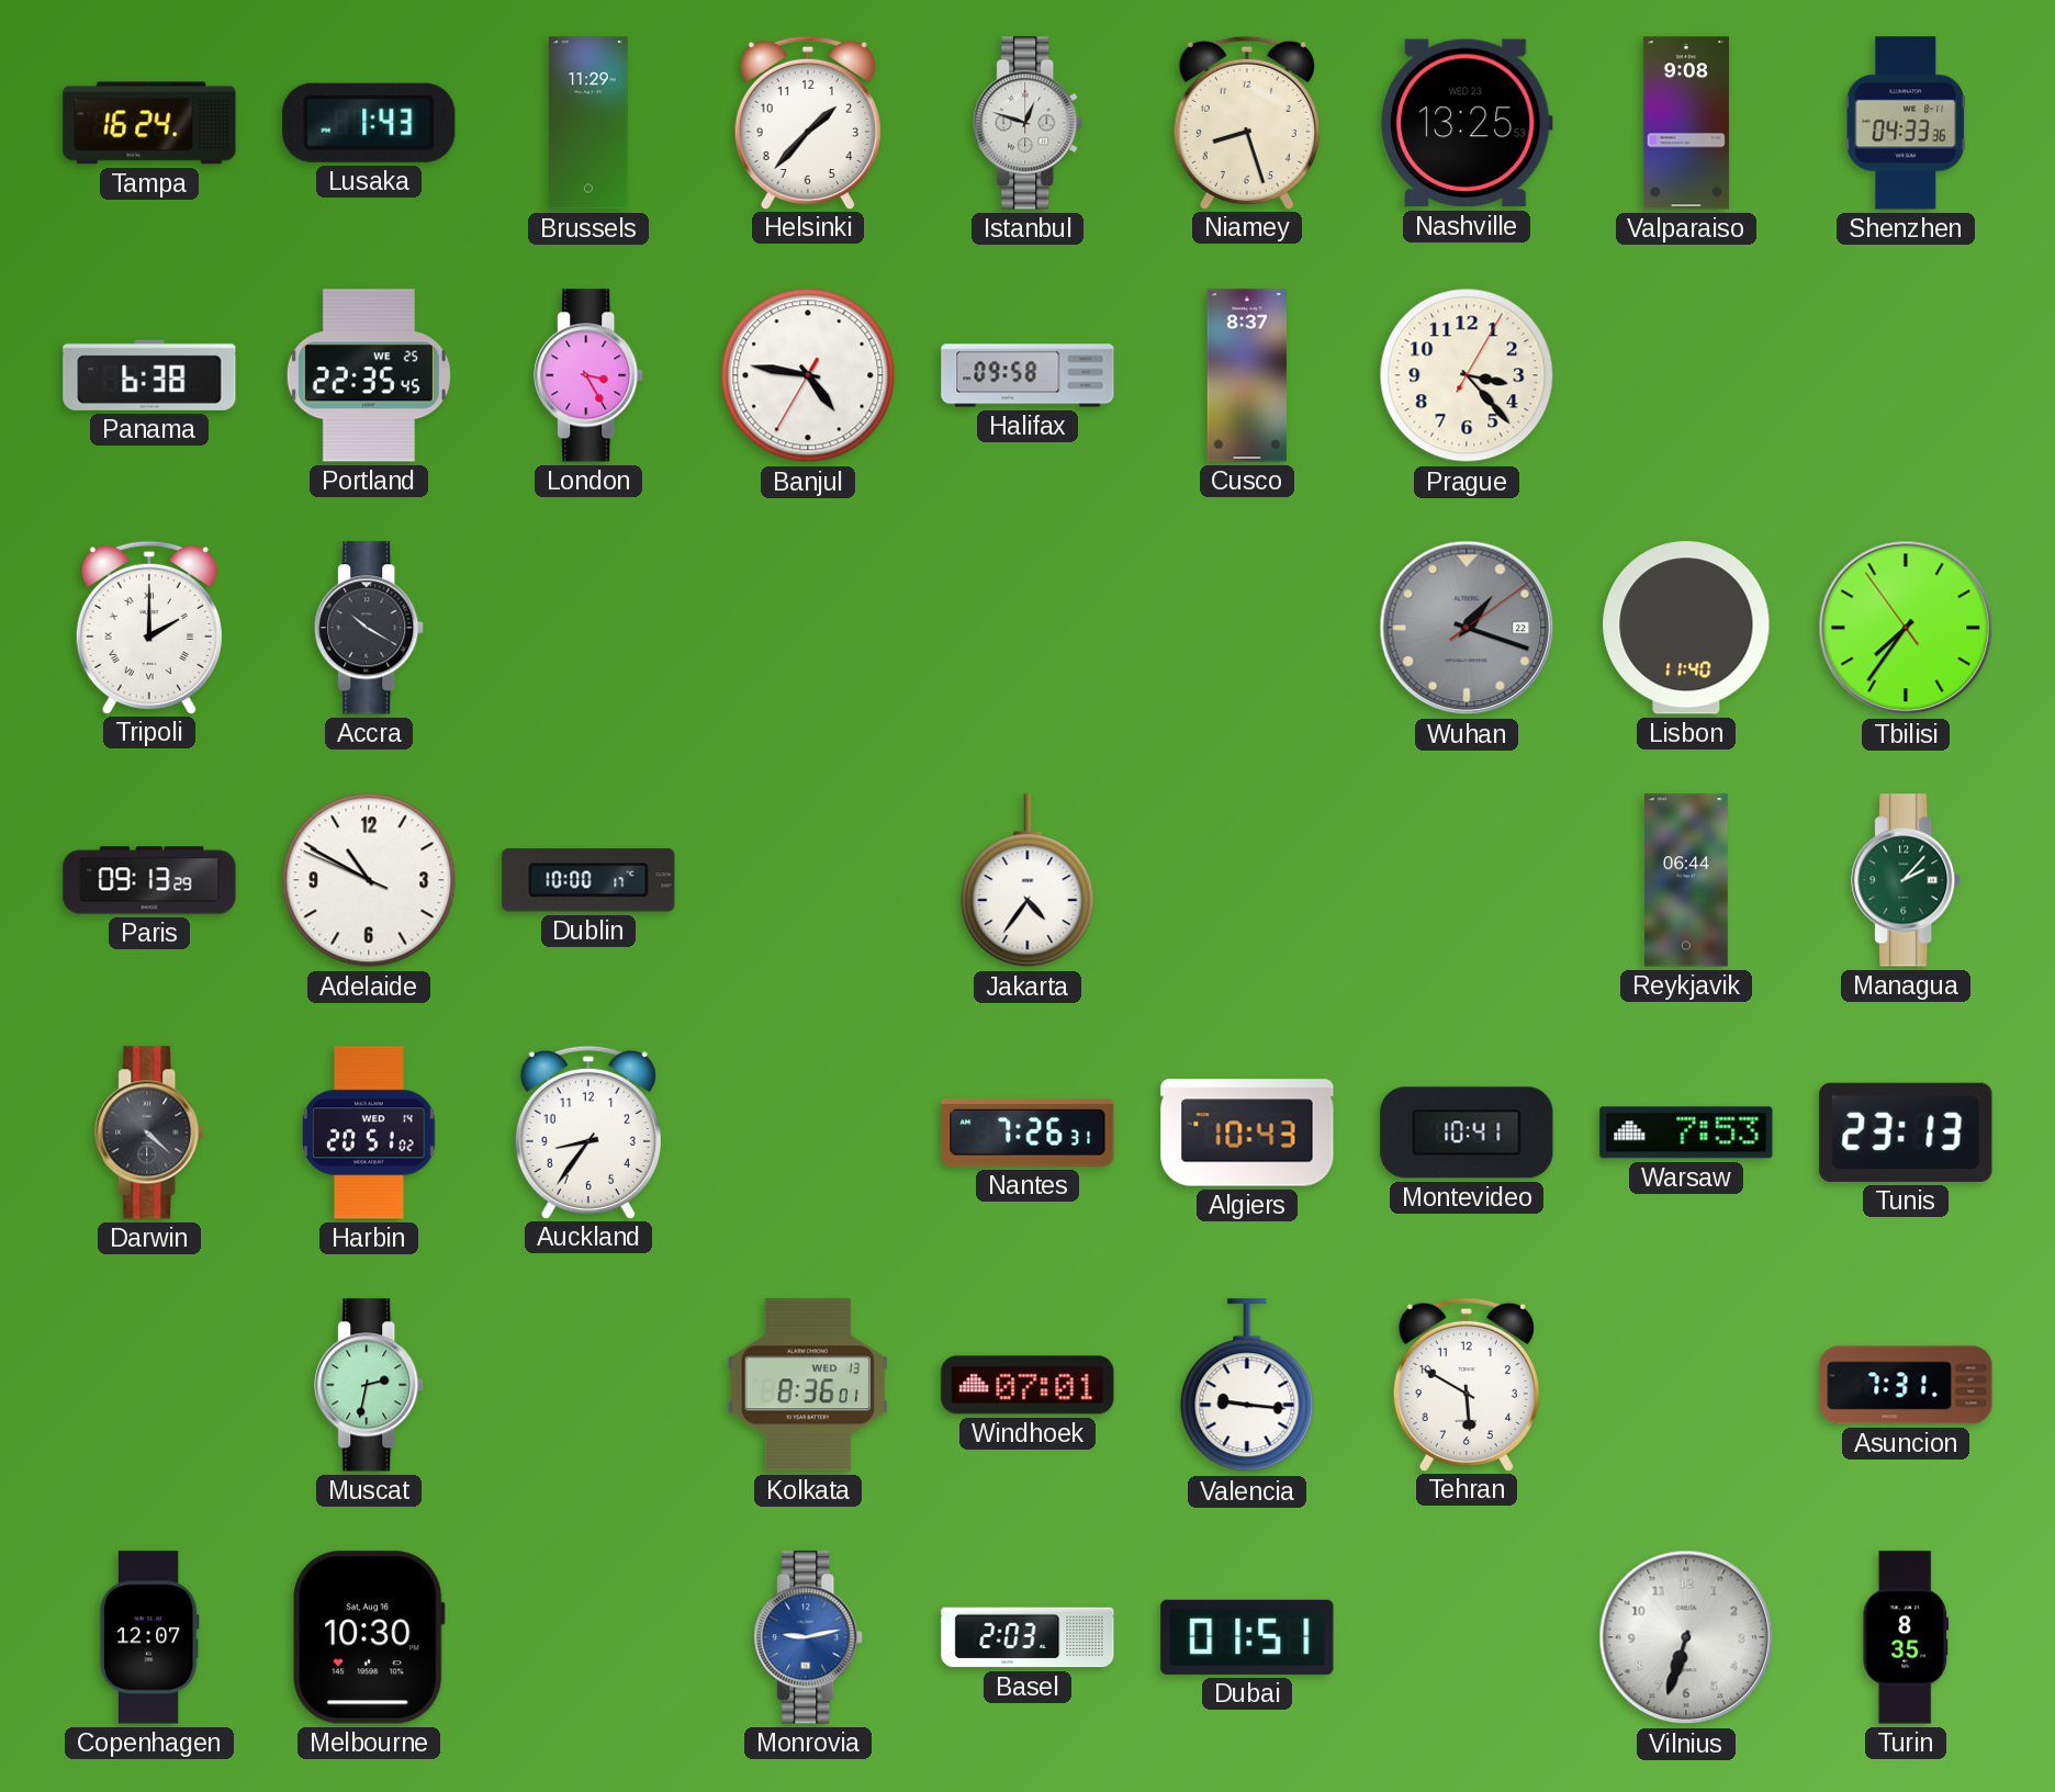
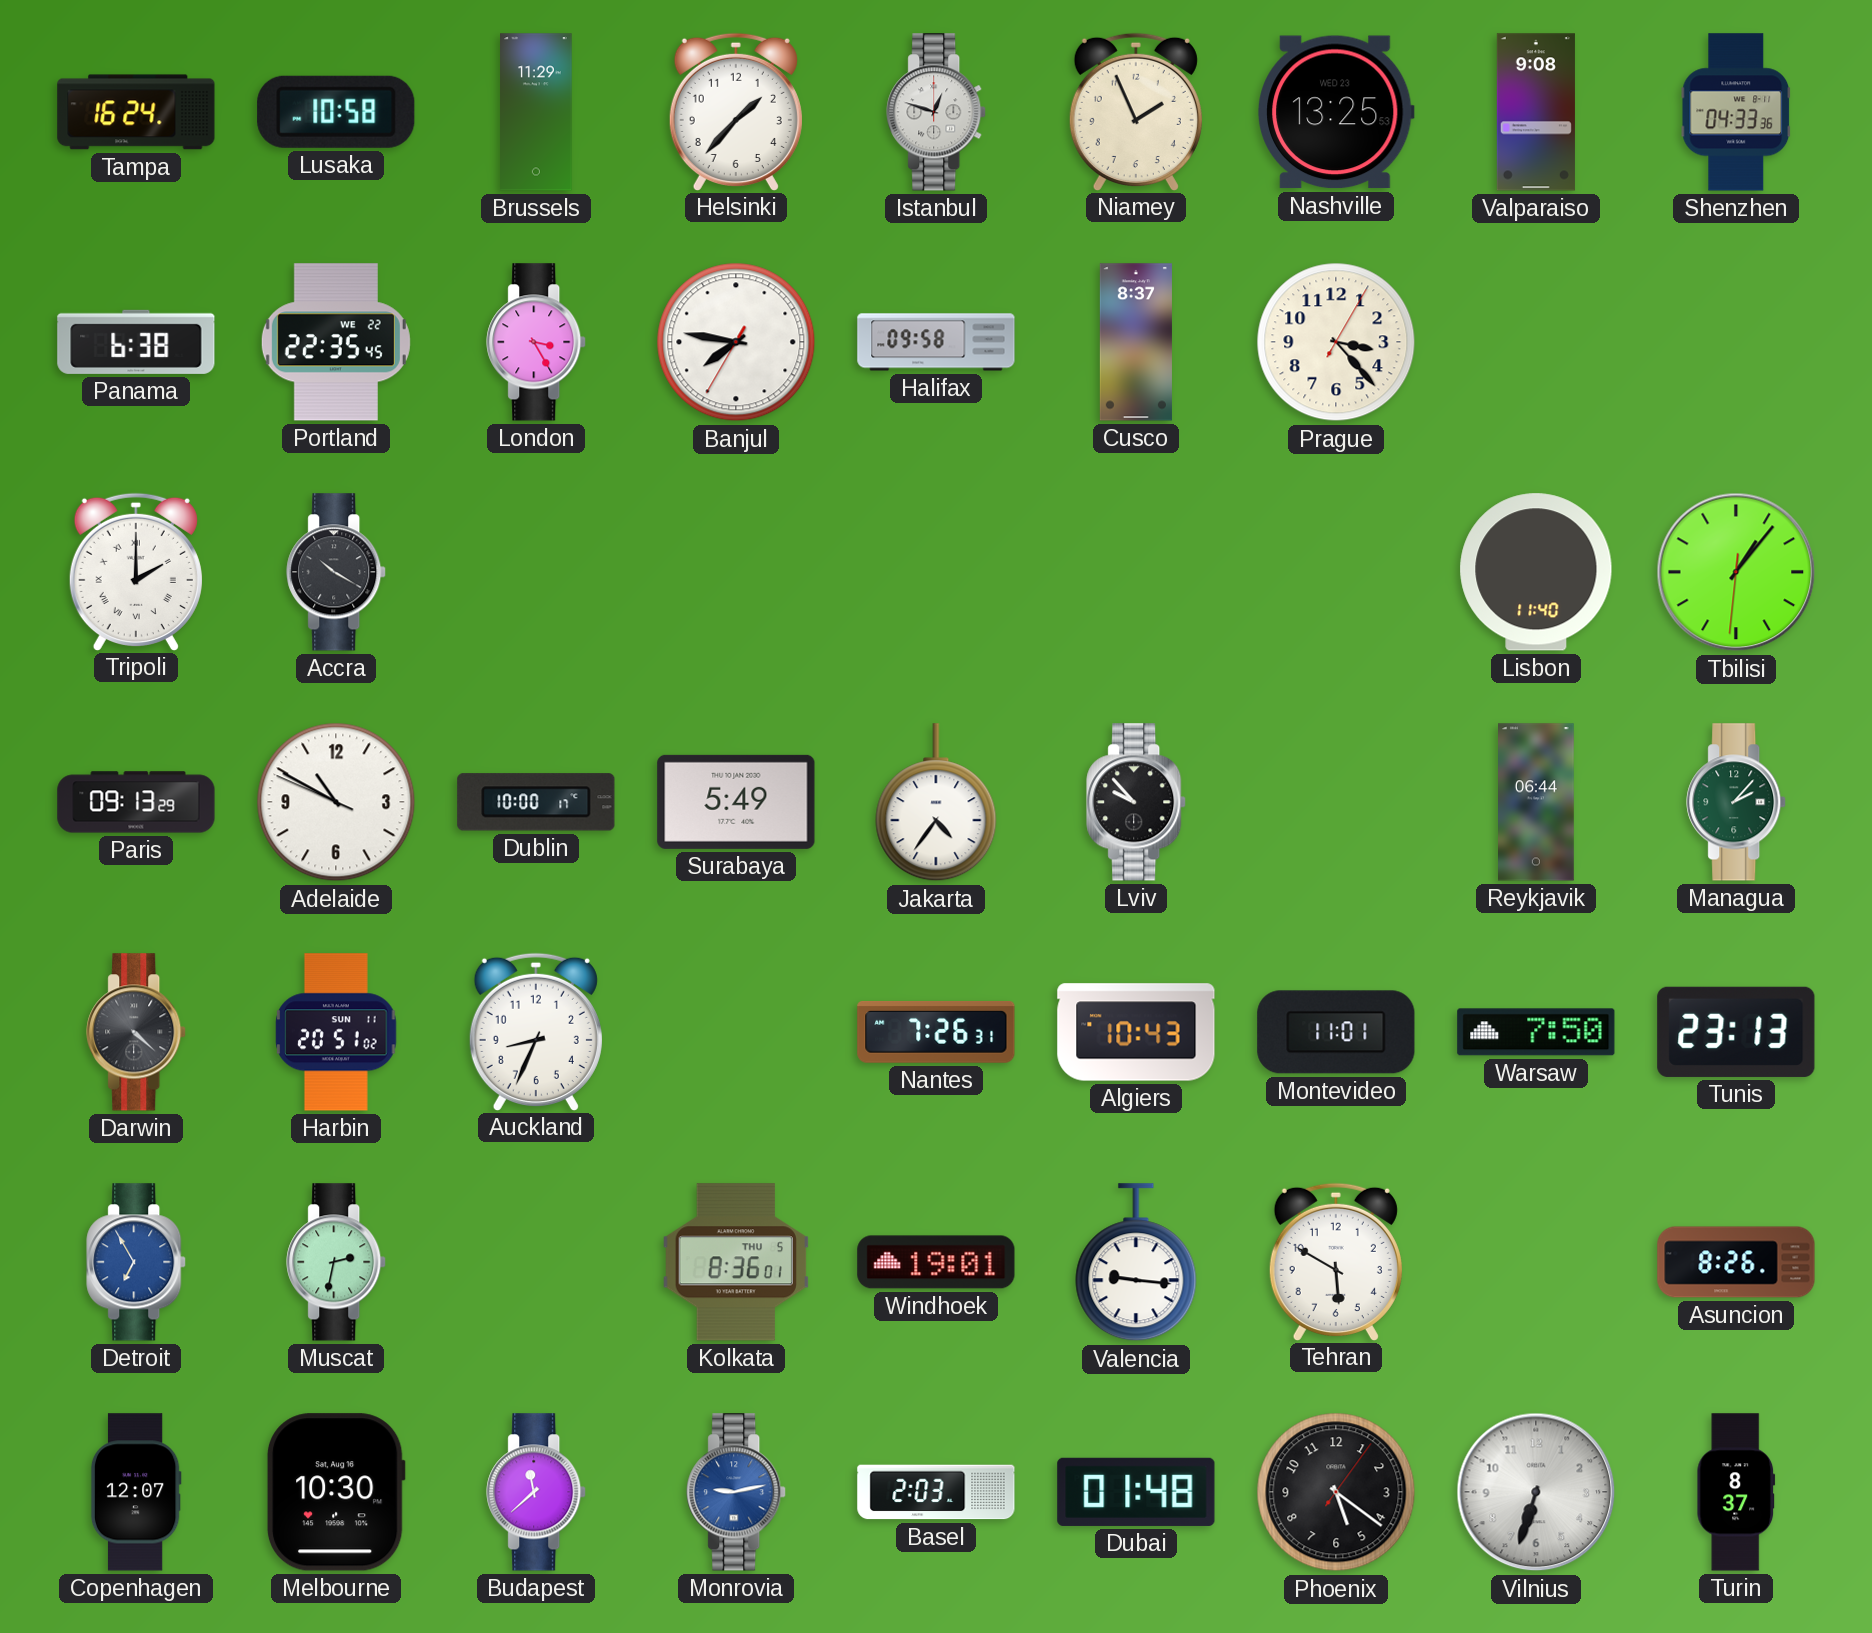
Lusaka: 1:43 -> 10:58 (336, 112)
Niamey: 8:27 -> 1:56 (1136, 111)
Portland date: WE 25 -> WE 22 (336, 342)
Banjul: 4:46 -> 7:46 (736, 342)
Wuhan: 1:18 -> none (1467, 628)
Tbilisi: 7:35 -> 1:06 (1736, 572)
Surabaya: none -> 5:49 (736, 802)
Lviv: none -> 9:53 (1137, 802)
Harbin date: WED 14 -> SUN 11 (336, 1032)
Auckland: 8:36 -> 8:34 (536, 1031)
Montevideo: 10:41 -> 11:01 (1336, 1032)
Warsaw: 7:53 -> 7:50 (1536, 1032)
Detroit: none -> 6:55 (137, 1262)
Kolkata date: WED 13 -> THU 5 (736, 1262)
Windhoek: 07:01 -> 19:01 (936, 1262)
Asuncion: 7:31 -> 8:26 (1736, 1262)
Budapest: none -> 11:38 (537, 1492)
Dubai: 01:51 -> 01:48 (1136, 1492)
Phoenix: none -> 5:21 (1336, 1492)
Turin: 8:35 -> 8:37 (1736, 1492)
